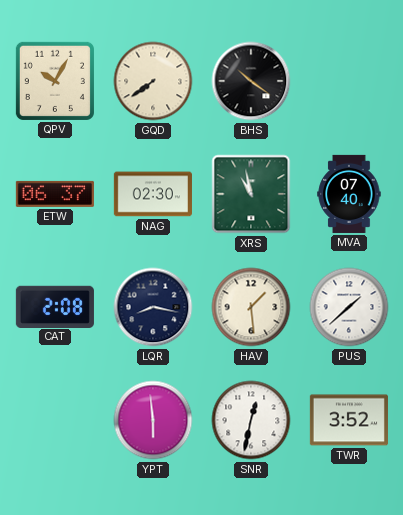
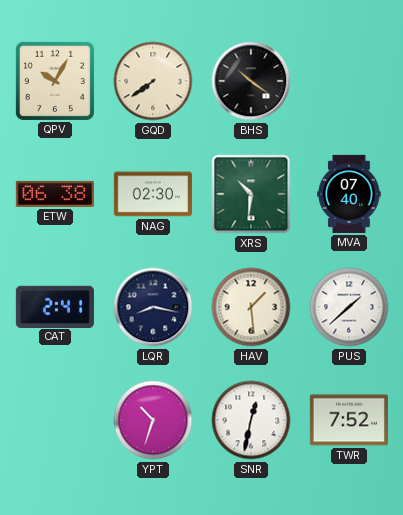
ETW: 06:37 -> 06:38 (55, 194)
XRS: 10:58 -> 10:31 (251, 194)
CAT: 2:08 -> 2:41 (55, 306)
YPT: 5:59 -> 10:33 (153, 420)
TWR: 3:52 -> 7:52 (349, 420)
